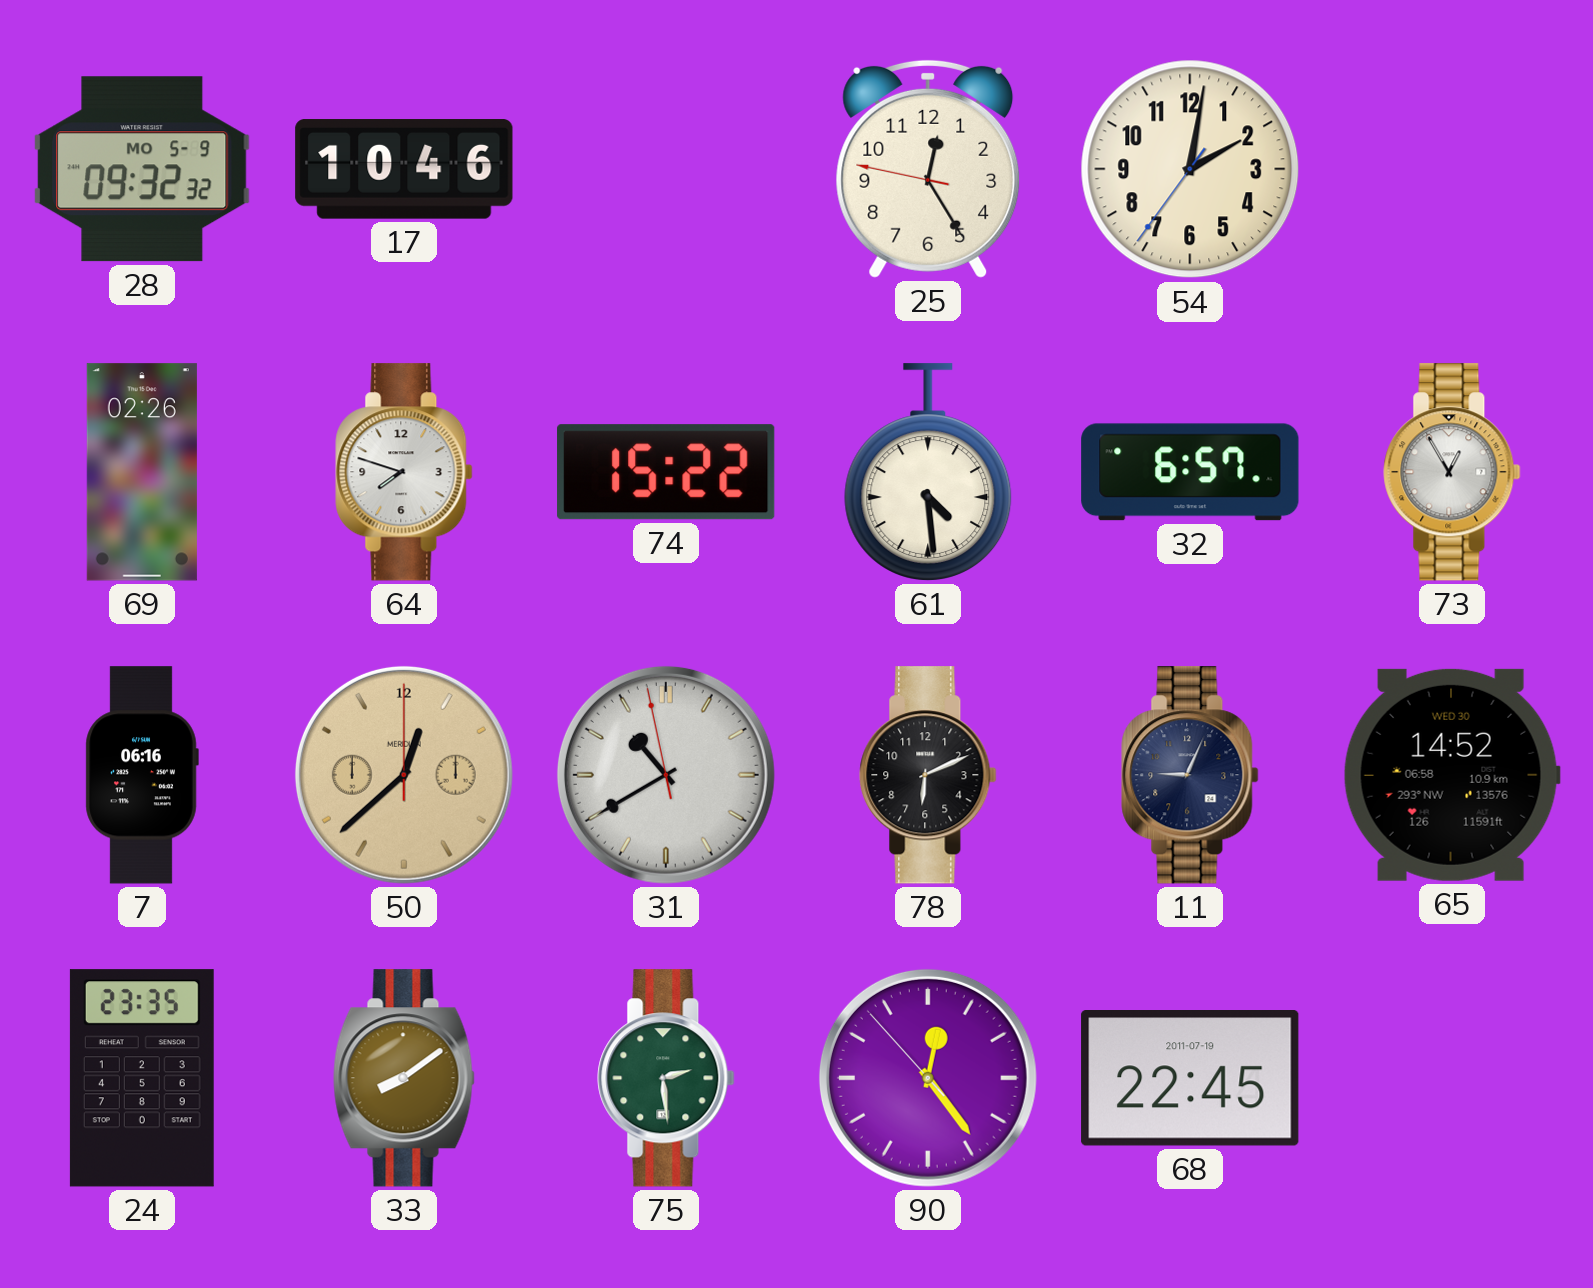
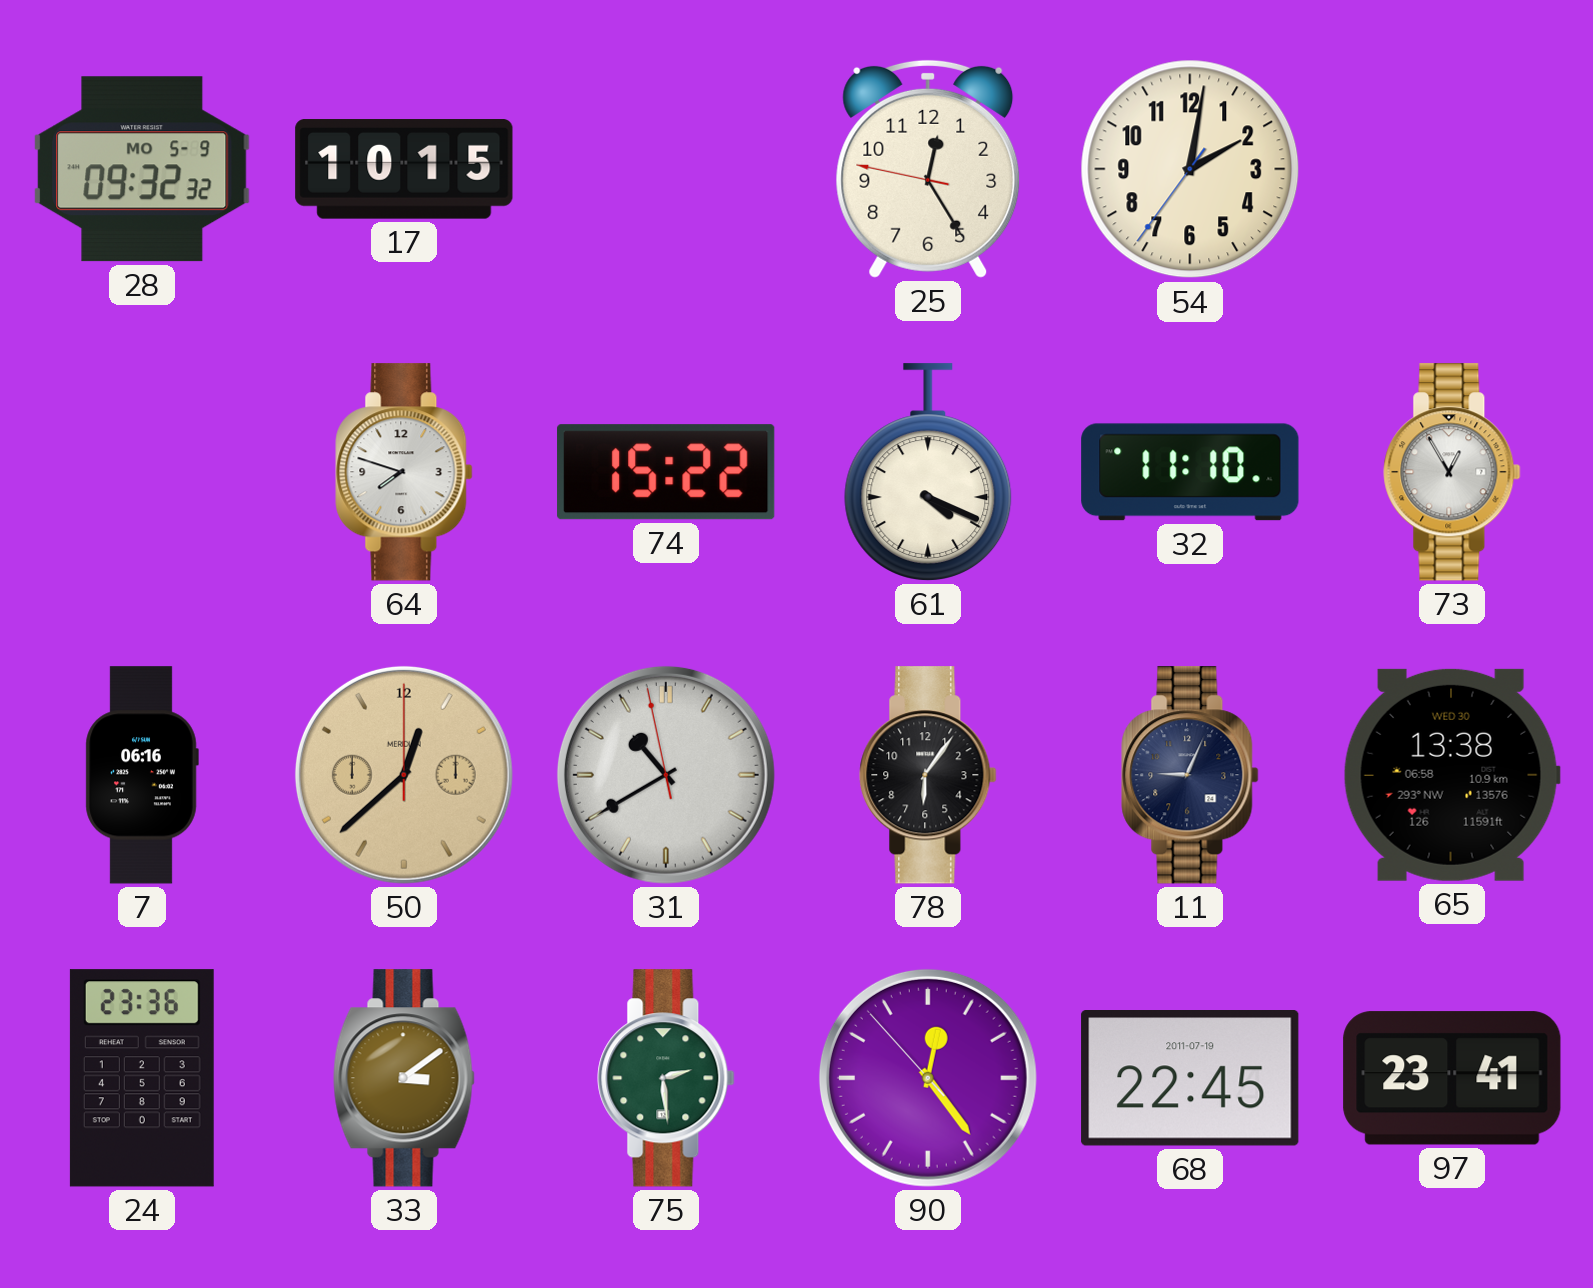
17: 10:46 -> 10:15 (404, 169)
69: 02:26 -> none (142, 472)
61: 4:29 -> 4:19 (928, 472)
32: 6:57 -> 11:10 (1190, 472)
78: 6:11 -> 6:06 (928, 775)
65: 14:52 -> 13:38 (1452, 775)
24: 23:35 -> 23:36 (142, 1078)
33: 8:09 -> 3:09 (404, 1078)
97: none -> 23:41 (1452, 1078)
